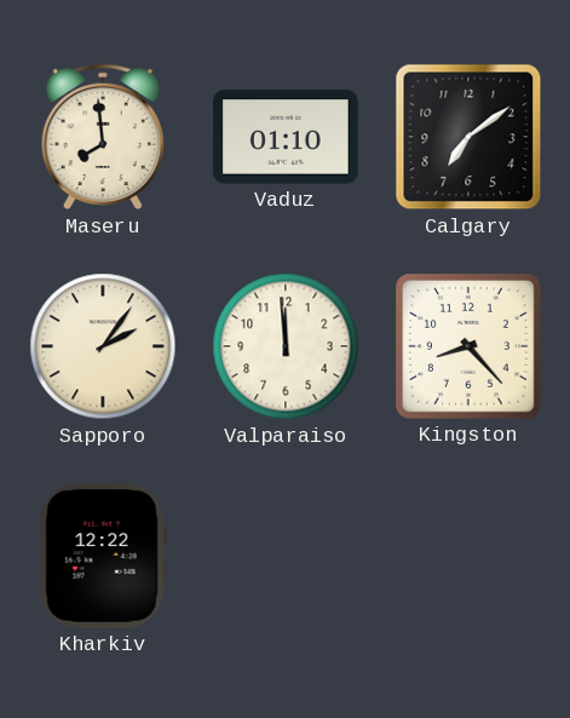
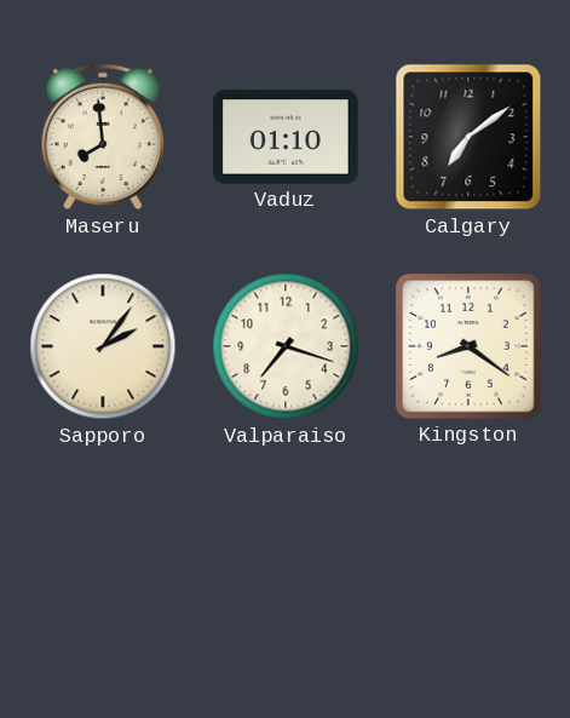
Valparaiso: 11:59 -> 7:18 (286, 346)
Kingston: 8:23 -> 8:21 (470, 347)
Kharkiv: 12:22 -> none (103, 557)
